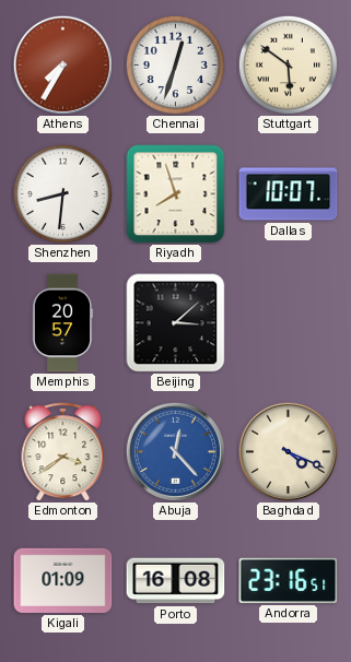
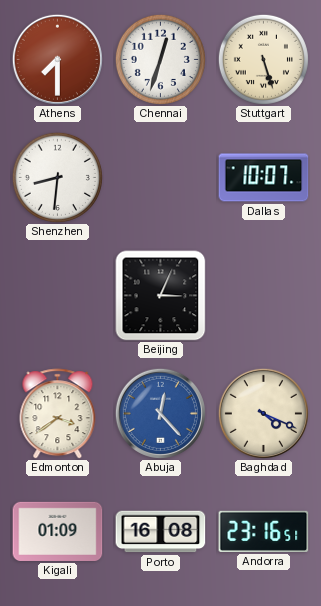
Athens: 7:35 -> 7:30 (57, 59)
Stuttgart: 5:51 -> 5:27 (263, 59)
Riyadh: 7:57 -> none (176, 194)
Memphis: 20:57 -> none (62, 323)
Beijing: 3:08 -> 3:04 (161, 296)
